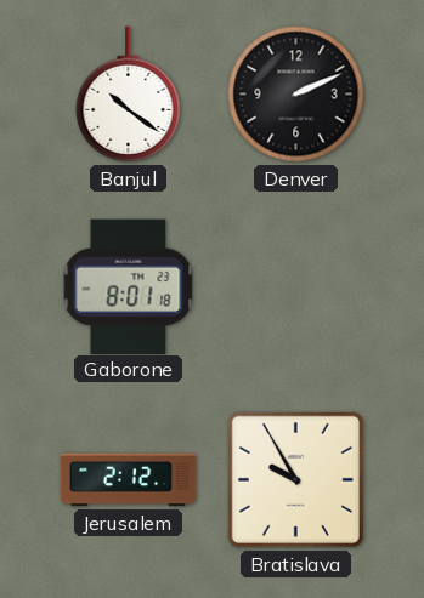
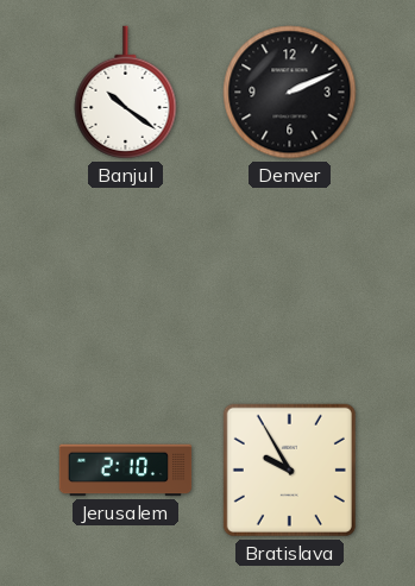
Gaborone: 8:01 -> none (129, 286)
Jerusalem: 2:12 -> 2:10 (126, 471)
